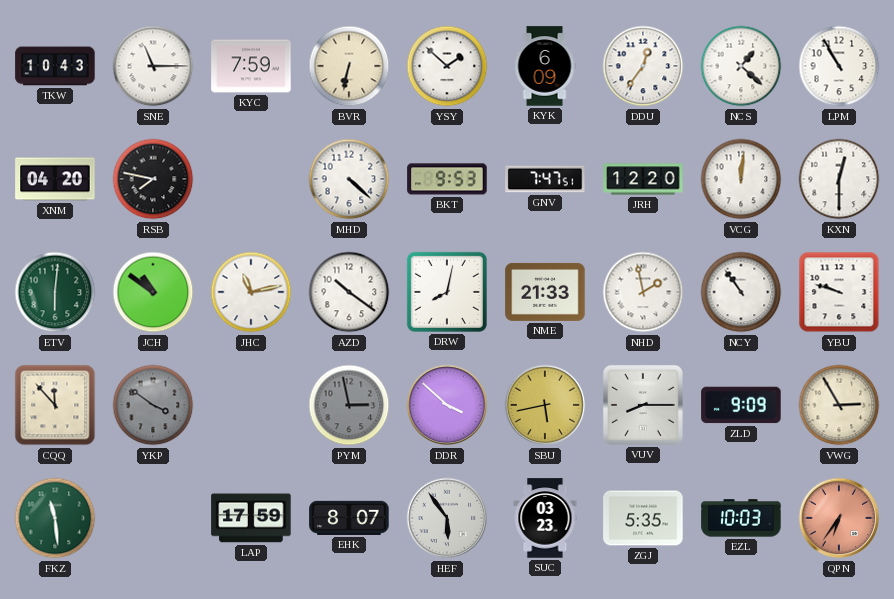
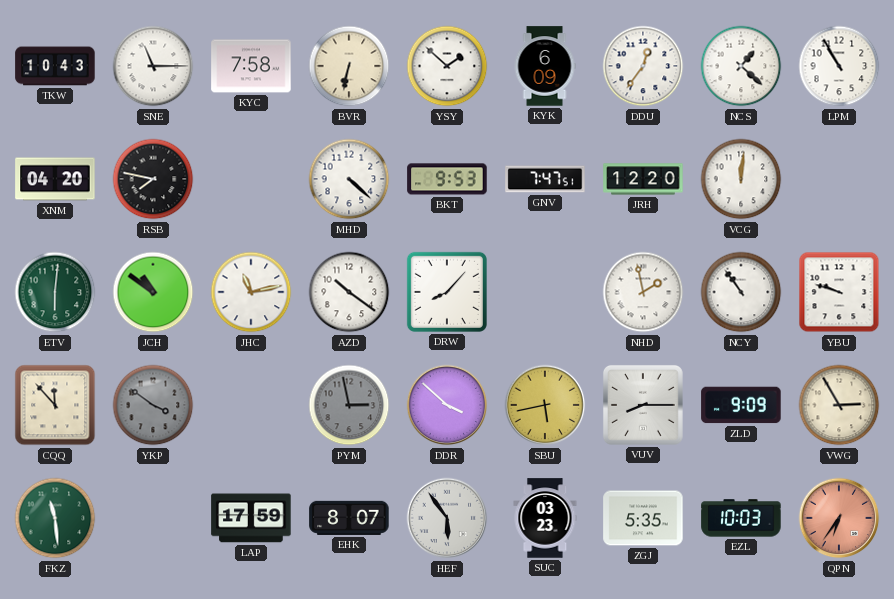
KYC: 7:59 -> 7:58 (251, 66)
KXN: 12:30 -> none (839, 179)
DRW: 8:02 -> 8:07 (447, 292)
NME: 21:33 -> none (545, 292)
